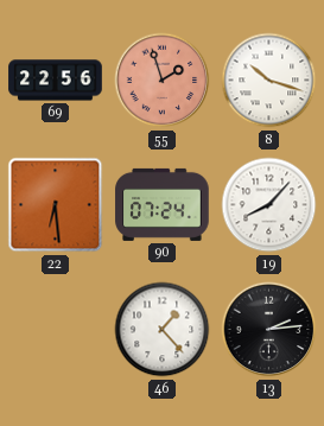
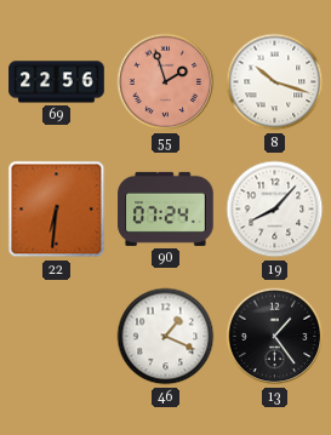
22: 6:29 -> 6:31 (57, 210)
46: 1:23 -> 1:19 (166, 337)
13: 2:14 -> 1:24 (275, 337)
